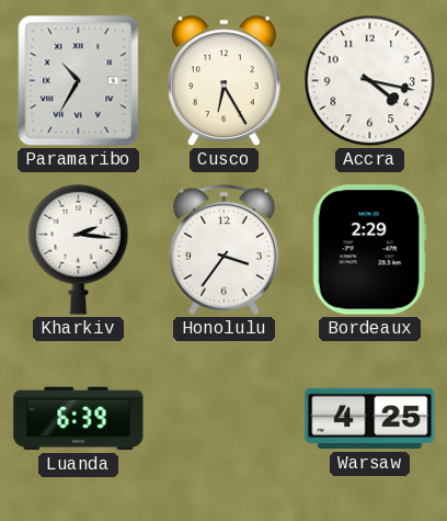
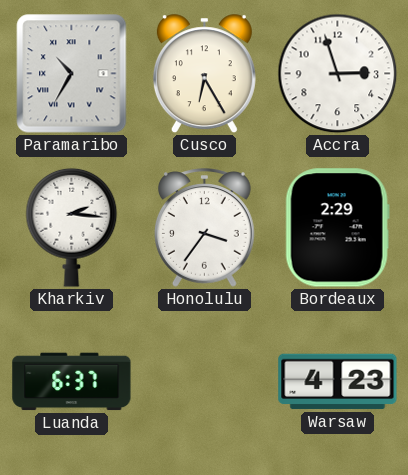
Accra: 4:17 -> 2:57 (338, 74)
Luanda: 6:39 -> 6:37 (72, 382)
Warsaw: 4:25 -> 4:23 (338, 382)
